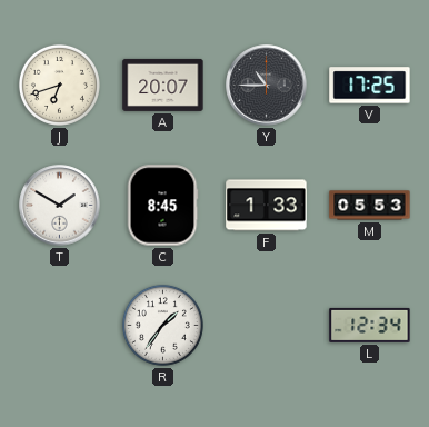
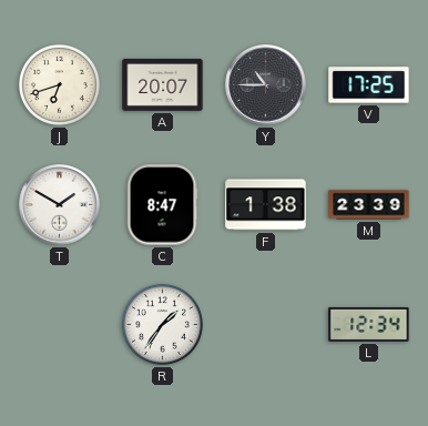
C: 8:45 -> 8:47 (162, 205)
F: 1:33 -> 1:38 (266, 205)
M: 05:53 -> 23:39 (369, 205)
